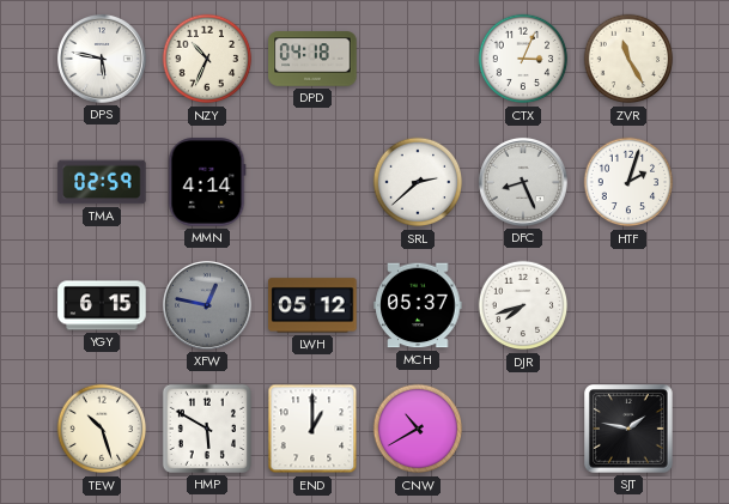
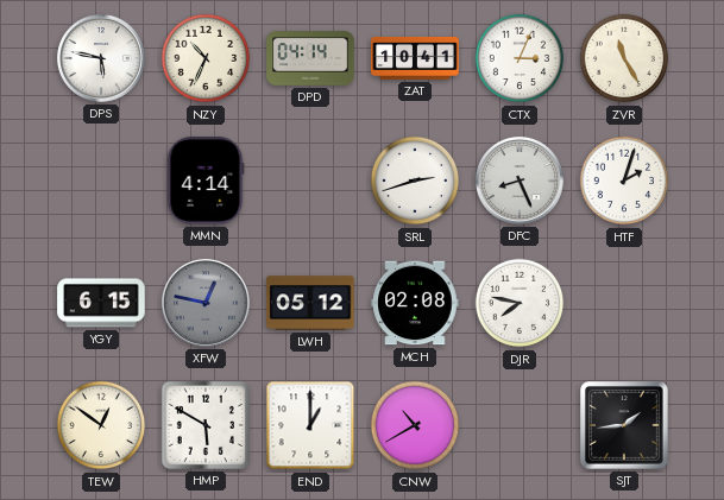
DPD: 04:18 -> 04:14 (310, 58)
ZAT: none -> 10:41 (415, 58)
TMA: 02:59 -> none (102, 182)
SRL: 2:38 -> 2:42 (415, 181)
MCH: 05:37 -> 02:08 (415, 303)
DJR: 7:42 -> 7:47 (520, 303)
TEW: 10:27 -> 12:51 (101, 425)
SJT: 1:47 -> 1:44 (625, 426)
